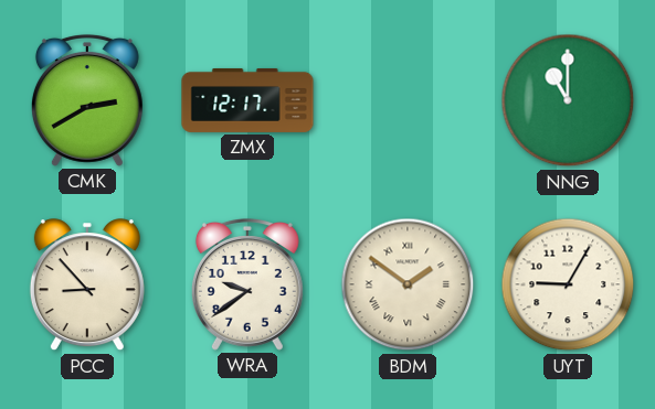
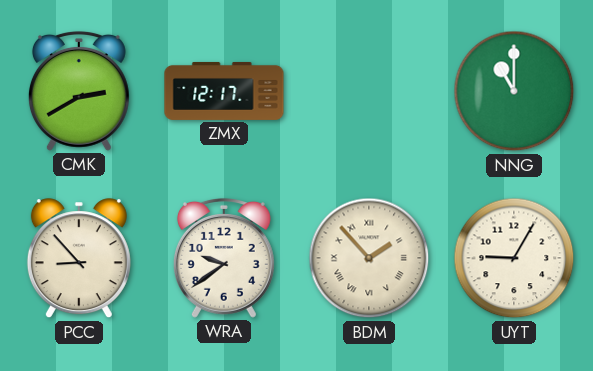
BDM: 1:51 -> 1:53 (369, 258)
